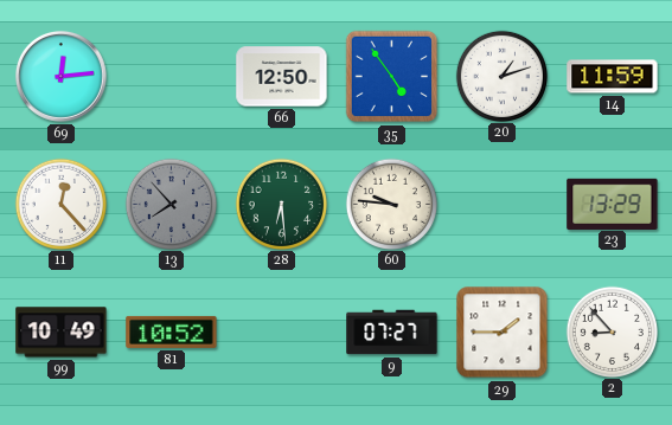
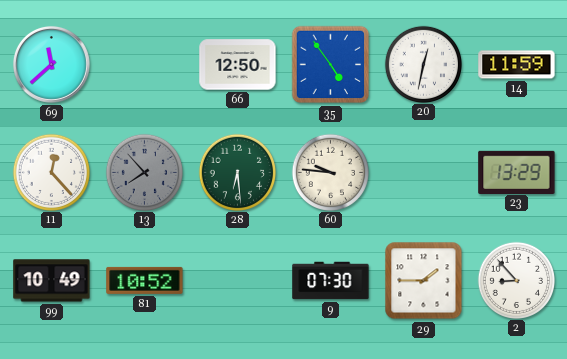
69: 12:14 -> 11:38 (51, 64)
20: 1:12 -> 12:32 (423, 64)
9: 07:27 -> 07:30 (331, 281)
